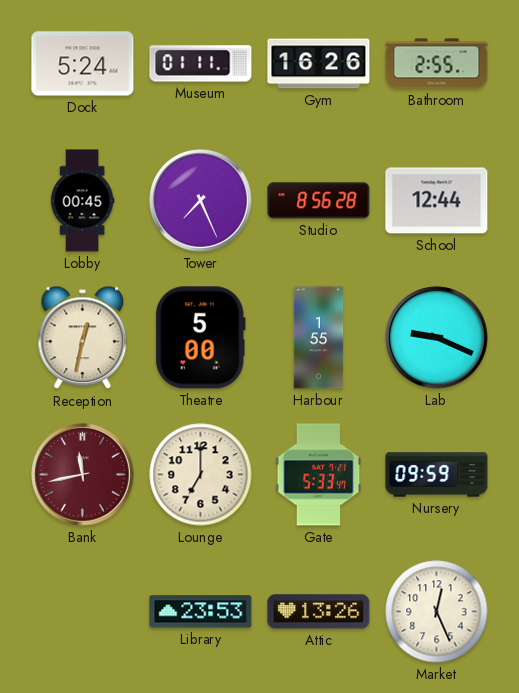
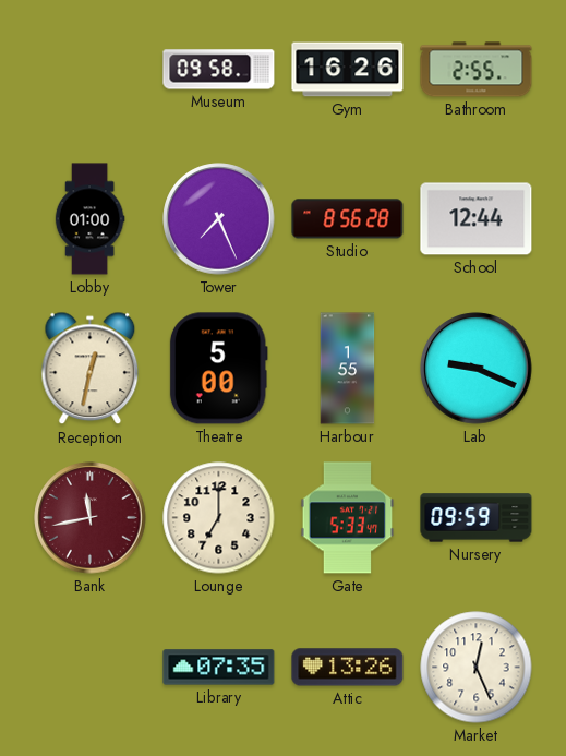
Dock: 5:24 -> none (83, 64)
Museum: 01:11 -> 09:58 (219, 70)
Lobby: 00:45 -> 01:00 (89, 219)
Library: 23:53 -> 07:35 (219, 668)
